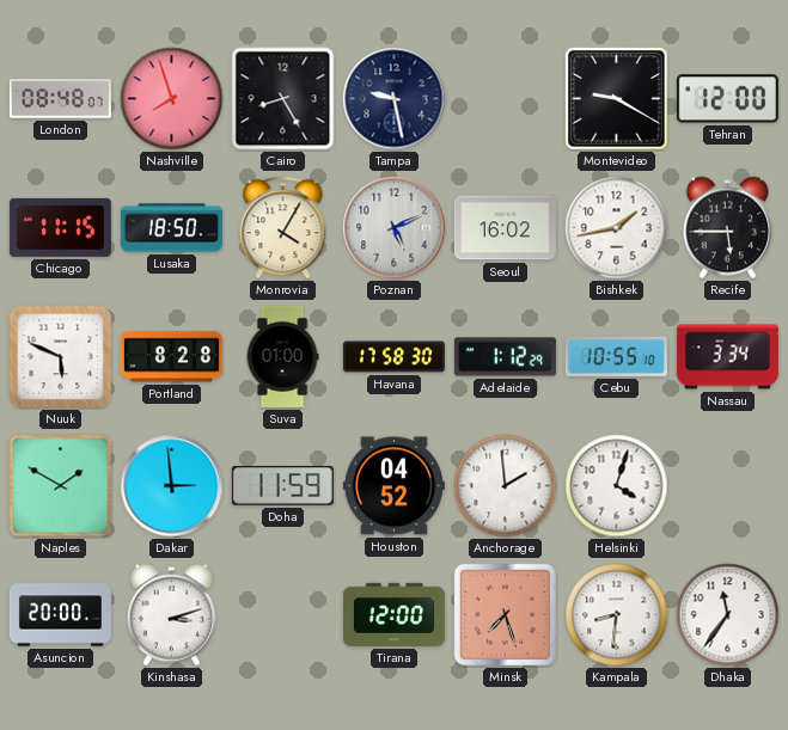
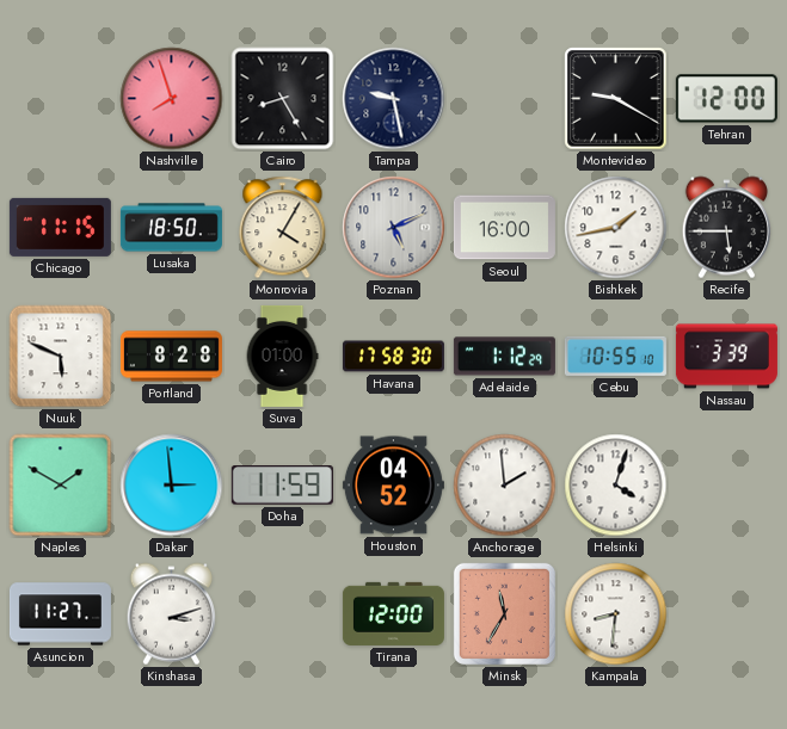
London: 08:48 -> none (60, 99)
Seoul: 16:02 -> 16:00 (504, 228)
Nassau: 3:34 -> 3:39 (726, 357)
Asuncion: 20:00 -> 11:27 (60, 614)
Minsk: 7:27 -> 11:35 (504, 613)
Dhaka: 11:36 -> none (728, 615)
